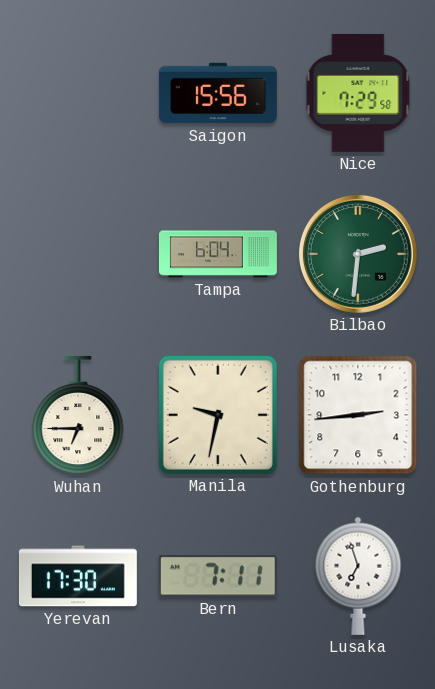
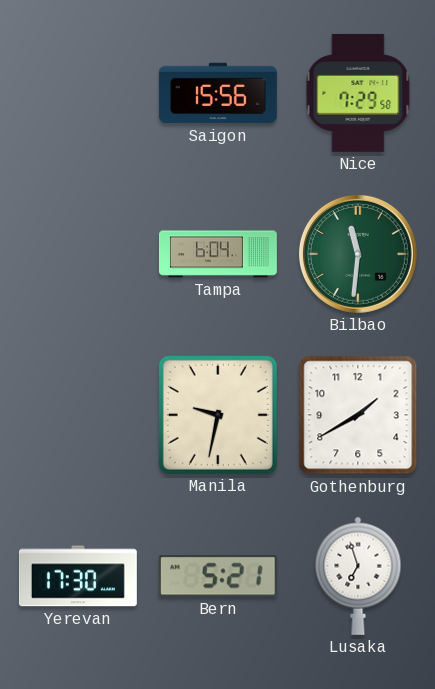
Bilbao: 2:31 -> 11:31 (358, 254)
Wuhan: 6:45 -> none (78, 415)
Gothenburg: 2:44 -> 1:40 (358, 415)
Bern: 7:11 -> 5:21 (218, 576)
